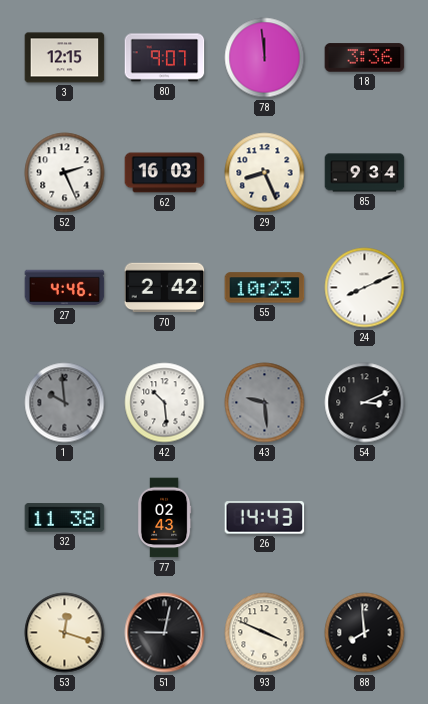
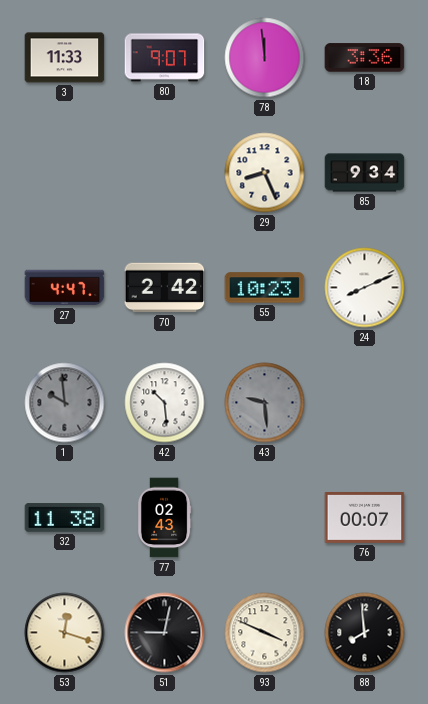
3: 12:15 -> 11:33 (65, 58)
52: 2:26 -> none (65, 173)
62: 16:03 -> none (165, 173)
27: 4:46 -> 4:47 (65, 288)
54: 3:11 -> none (365, 403)
26: 14:43 -> none (265, 518)
76: none -> 00:07 (365, 518)
